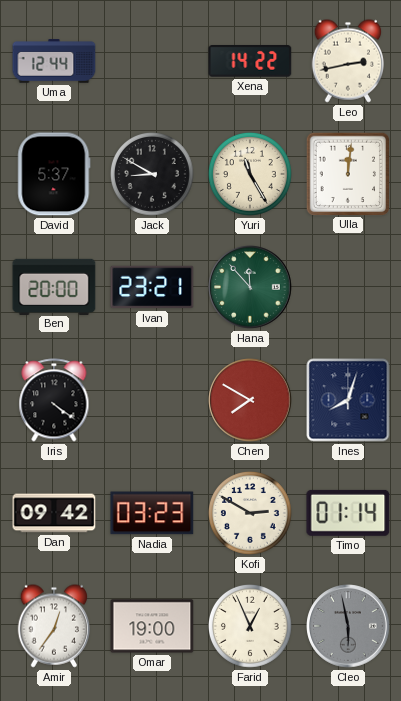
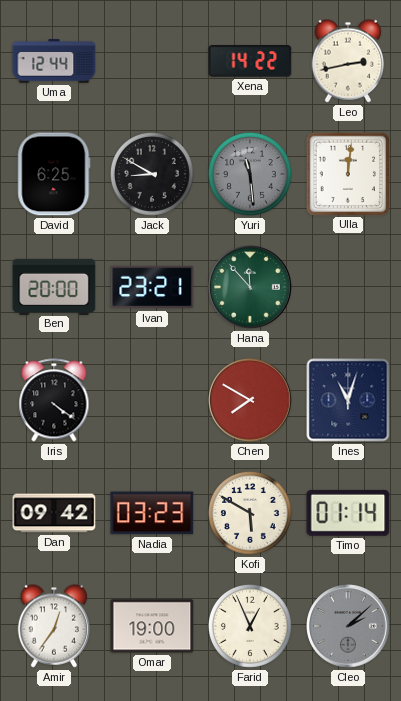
David: 5:37 -> 6:25 (54, 174)
Yuri: 11:25 -> 11:29 (250, 174)
Yuri dial: cream -> grey (250, 174)
Ines: 8:03 -> 11:03 (348, 400)
Kofi: 2:50 -> 5:50 (250, 513)
Cleo: 5:58 -> 2:08 (348, 626)
